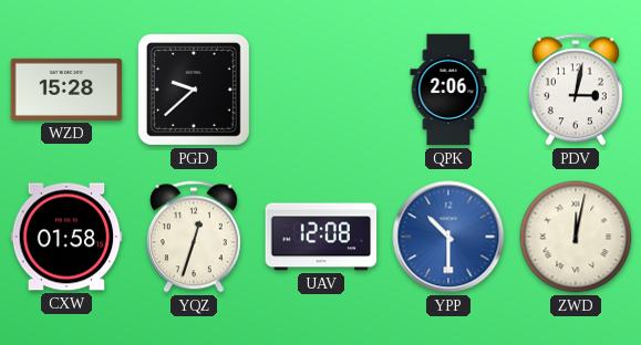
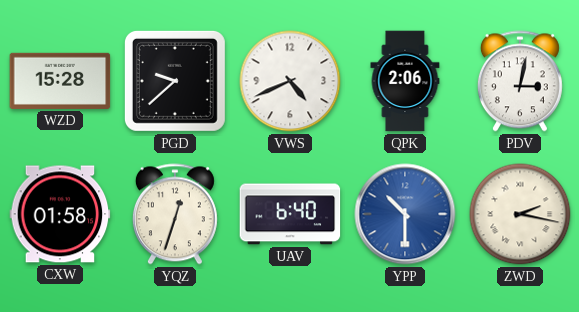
VWS: none -> 4:41 (290, 81)
UAV: 12:08 -> 6:40 (290, 214)
ZWD: 12:02 -> 2:17 (520, 214)
